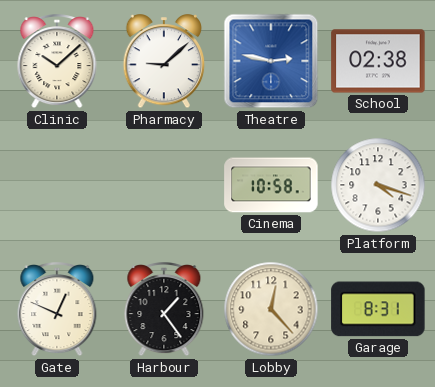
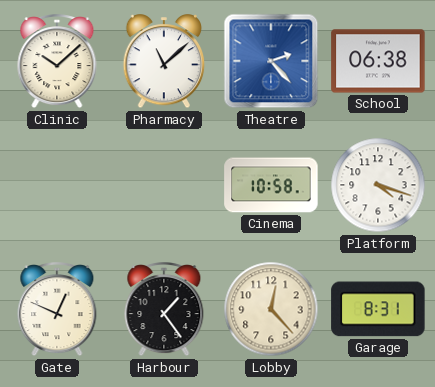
Pharmacy: 9:08 -> 11:08 (164, 62)
Theatre: 2:47 -> 2:23 (271, 61)
School: 02:38 -> 06:38 (378, 61)
